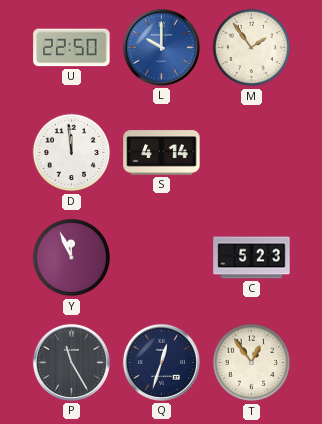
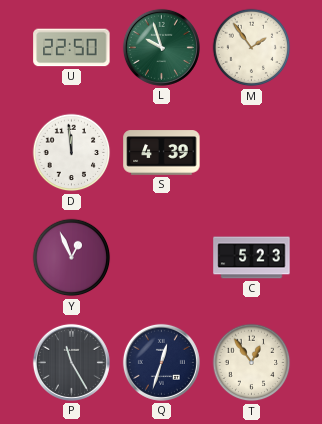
L: 10:00 -> 9:57 (161, 47)
L dial: blue -> green (161, 47)
S: 4:14 -> 4:39 (162, 153)
Y: 11:56 -> 12:56 (72, 258)
